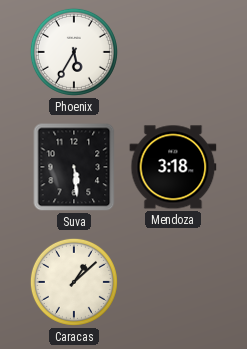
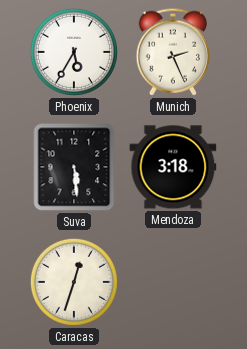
Munich: none -> 2:26 (172, 52)
Caracas: 1:08 -> 12:33 (74, 282)
